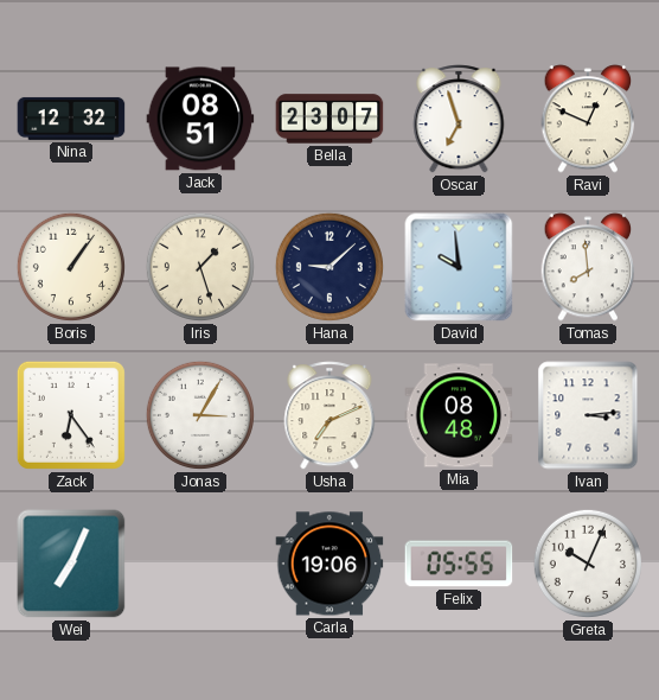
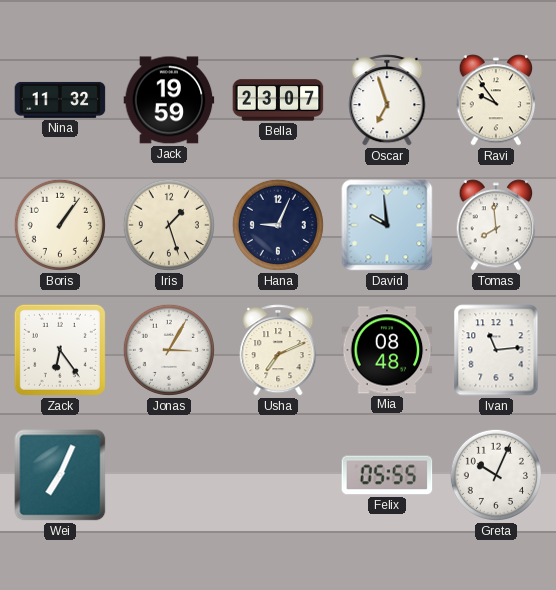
Nina: 12:32 -> 11:32 (60, 100)
Jack: 08:51 -> 19:59 (169, 100)
Ravi: 12:49 -> 9:54 (496, 100)
Hana: 9:08 -> 9:04 (278, 225)
Ivan: 3:14 -> 11:14 (496, 350)
Carla: 19:06 -> none (329, 564)
